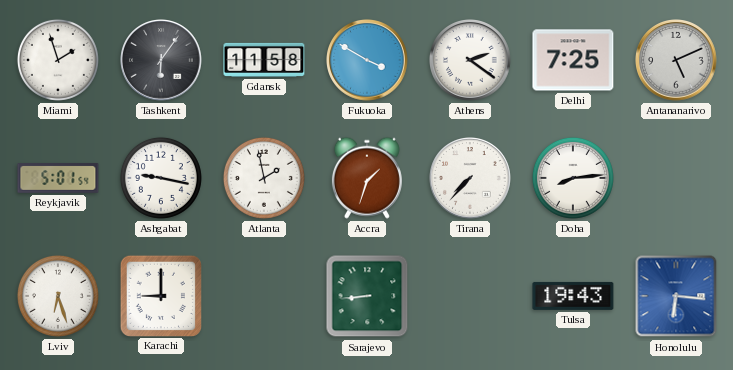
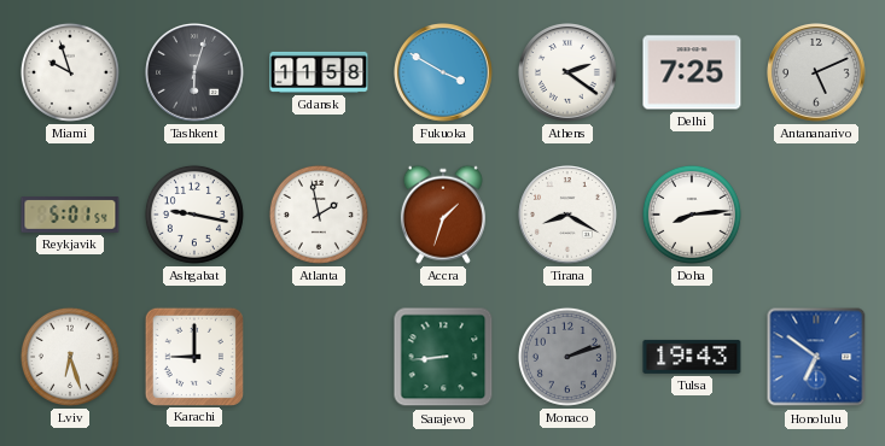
Miami: 1:57 -> 9:57 (70, 72)
Tashkent: 6:06 -> 6:03 (196, 74)
Tirana: 7:37 -> 8:20 (569, 216)
Monaco: none -> 2:12 (567, 357)
Honolulu: 6:16 -> 6:51 (816, 357)
